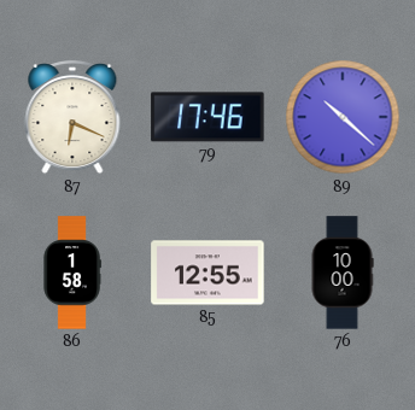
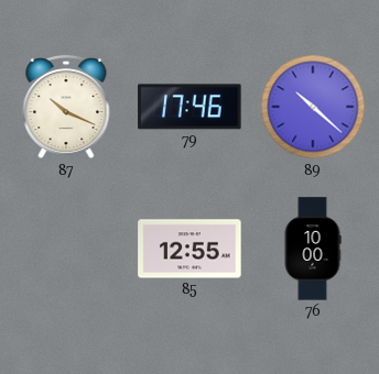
87: 6:19 -> 10:19 (66, 108)
86: 1:58 -> none (72, 273)
